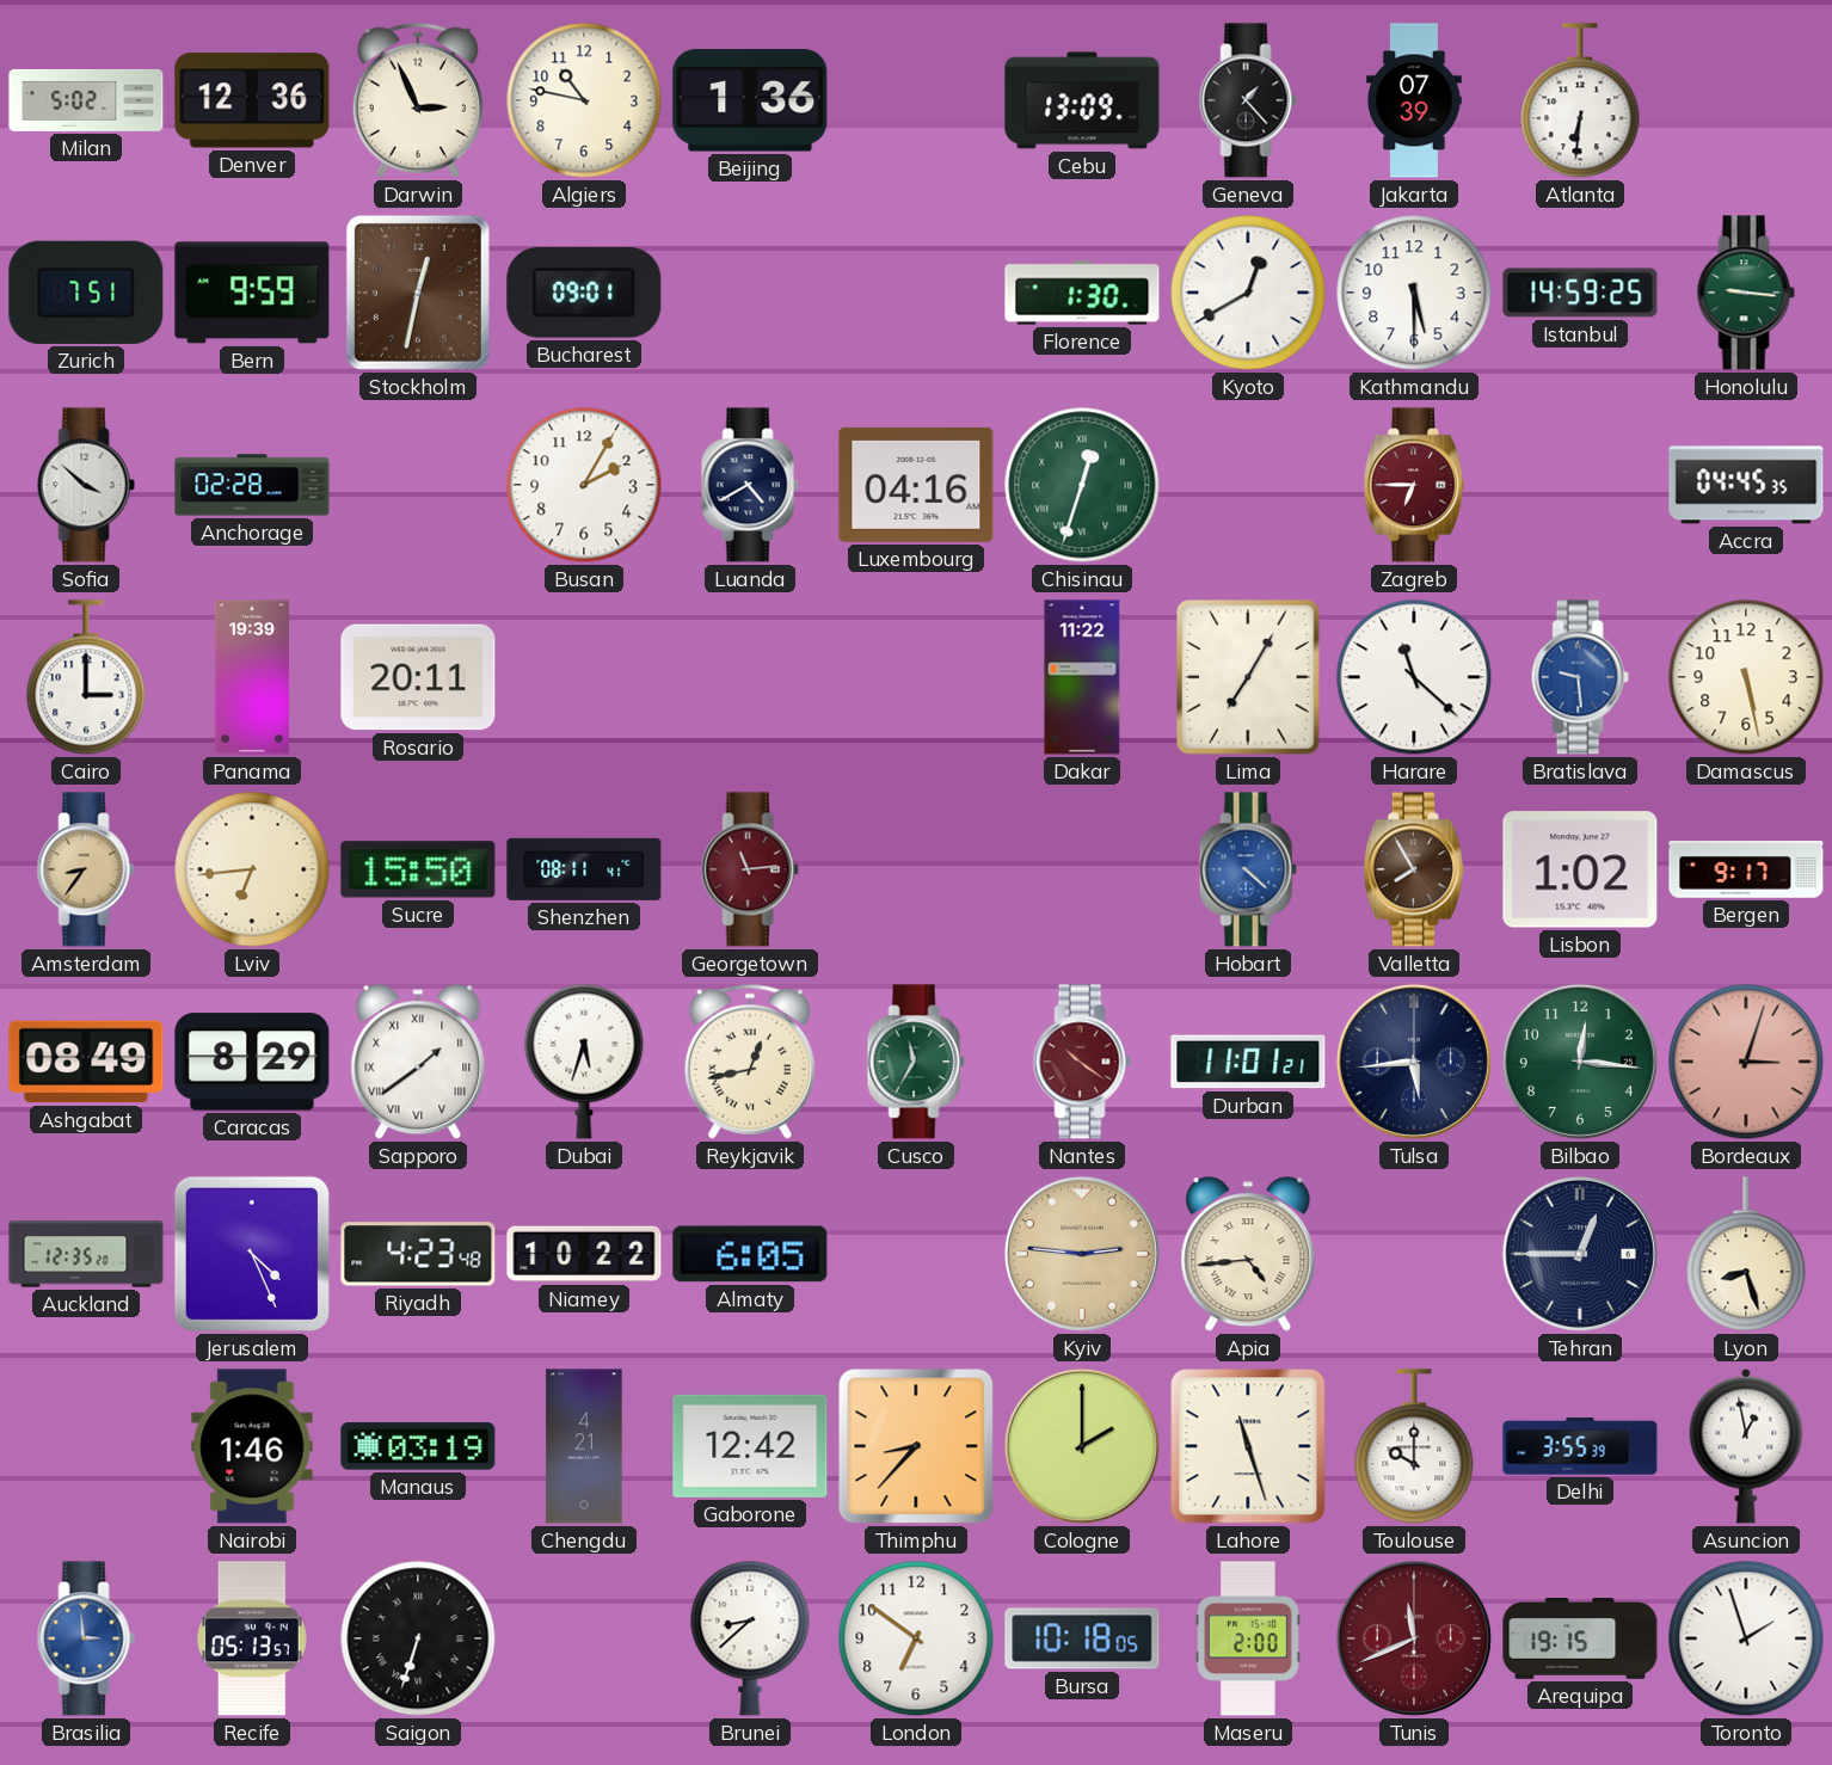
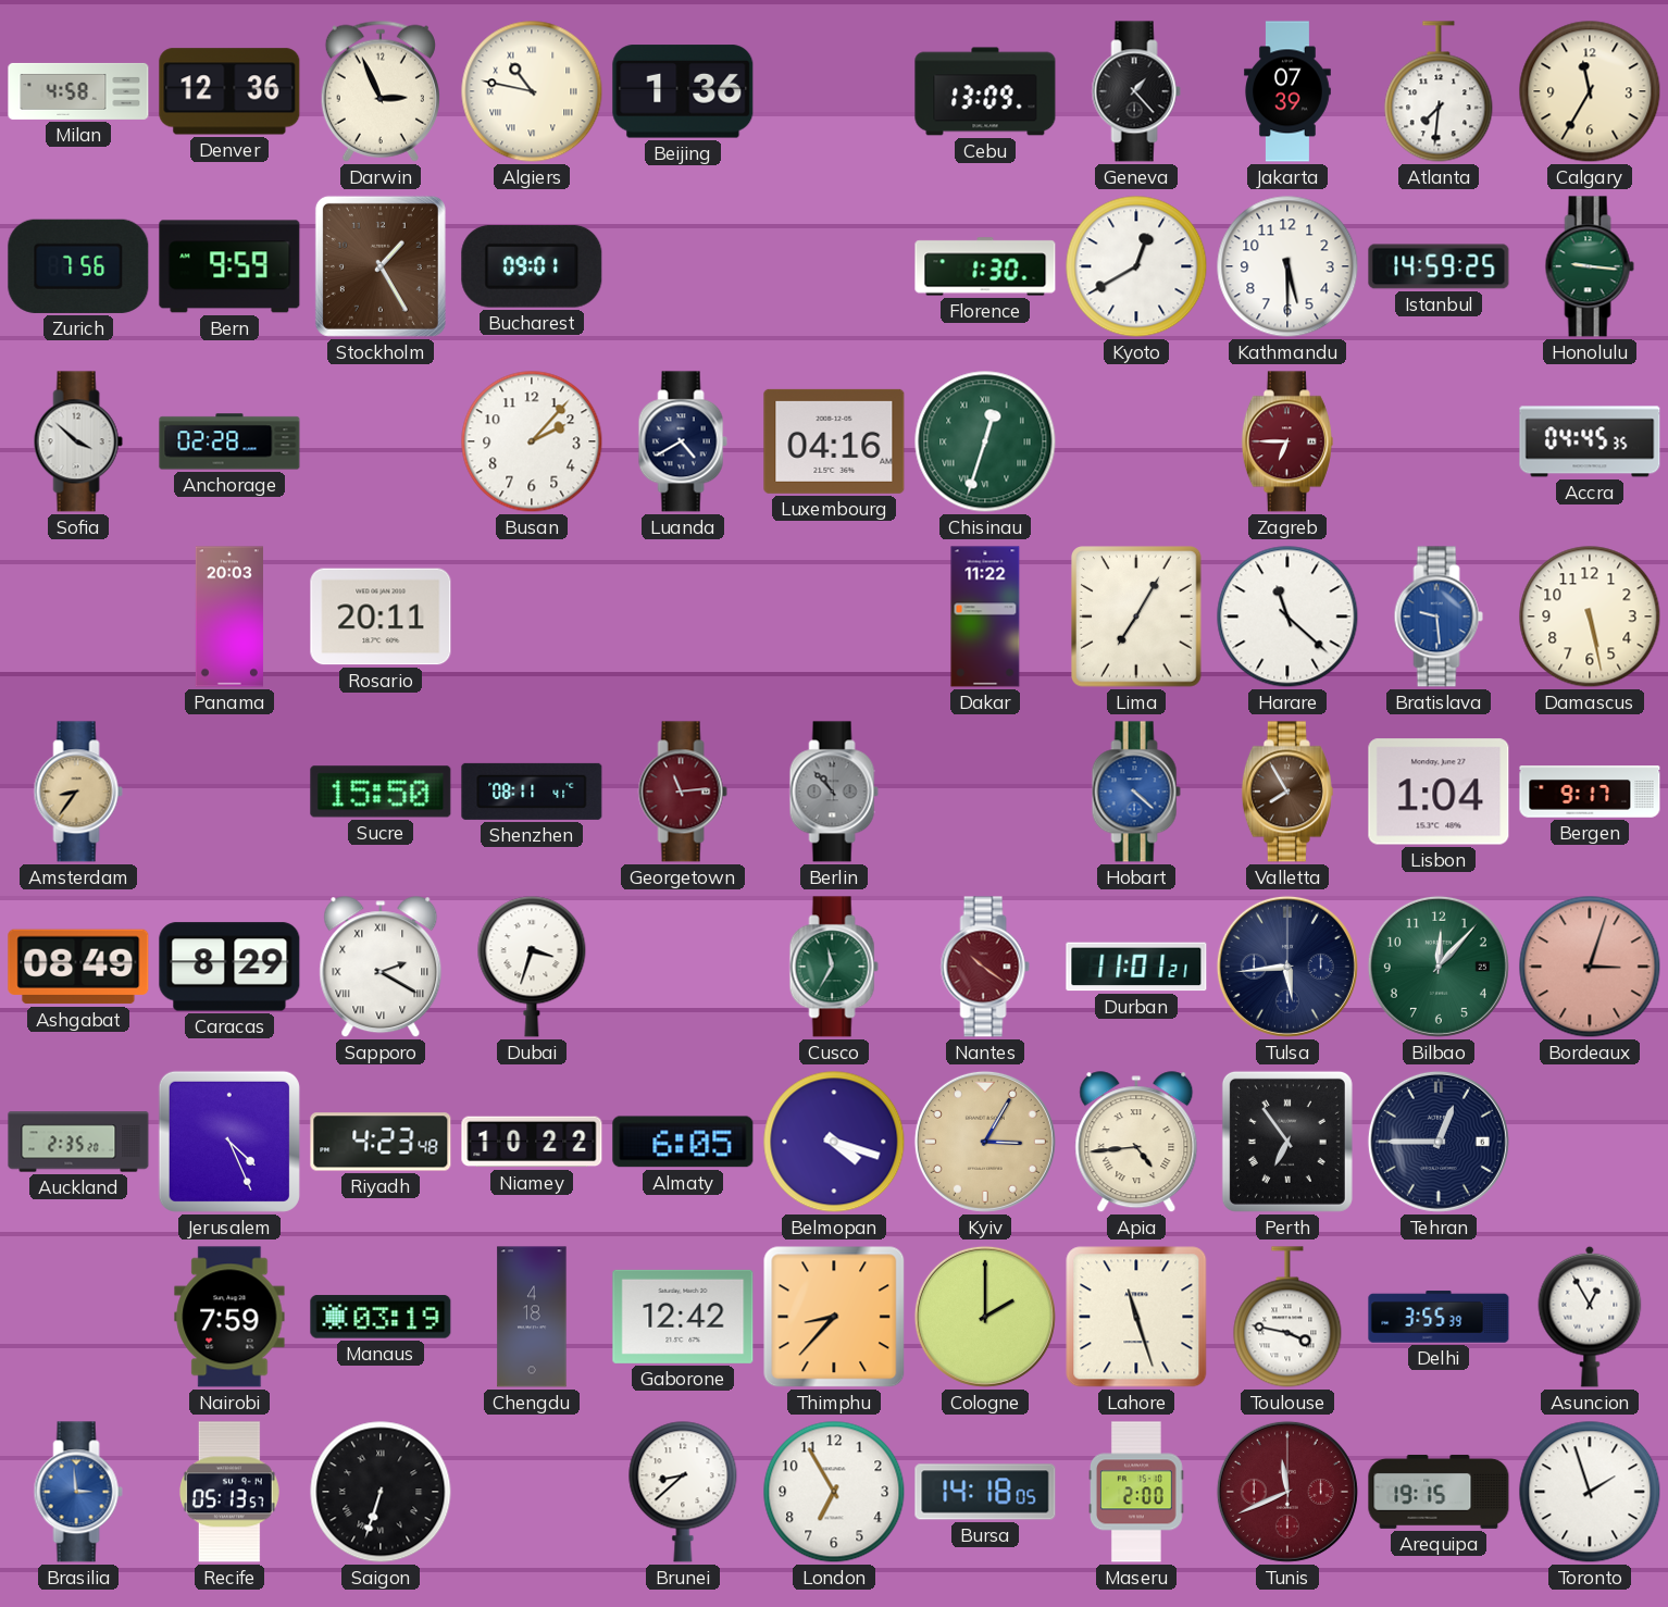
Milan: 5:02 -> 4:58 (78, 91)
Algiers numerals: Arabic -> Roman (532, 91)
Atlanta: 6:31 -> 7:31 (1439, 91)
Calgary: none -> 11:35 (1590, 91)
Zurich: 7:51 -> 7:56 (78, 266)
Stockholm: 12:32 -> 1:25 (381, 266)
Busan: 2:05 -> 2:07 (532, 441)
Cairo: 3:00 -> none (86, 677)
Panama: 19:39 -> 20:03 (229, 616)
Lviv: 6:44 -> none (252, 869)
Berlin: none -> 10:53 (834, 792)
Lisbon: 1:02 -> 1:04 (1439, 792)
Sapporo: 1:39 -> 2:20 (381, 968)
Dubai: 5:33 -> 3:33 (532, 967)
Reykjavik: 12:43 -> none (750, 1062)
Bilbao: 12:16 -> 12:07 (1439, 967)
Auckland: 12:35 -> 2:35 (78, 1142)
Belmopan: none -> 4:18 (834, 1142)
Kyiv: 2:46 -> 3:05 (985, 1142)
Perth: none -> 6:54 (1287, 1142)
Lyon: 8:27 -> none (1746, 1254)
Nairobi: 1:46 -> 7:59 (229, 1317)
Chengdu: 4:21 -> 4:18 (532, 1317)
Toulouse: 10:00 -> 3:47 (1287, 1317)
Asuncion: 12:58 -> 12:55 (1590, 1317)
London: 6:51 -> 6:55 (834, 1492)
Bursa: 10:18 -> 14:18 (985, 1492)
